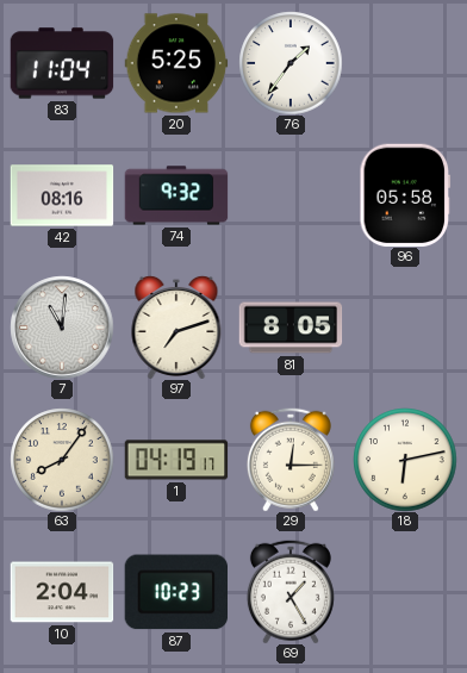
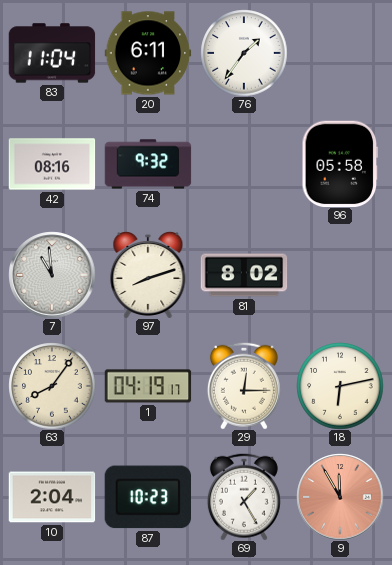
20: 5:25 -> 6:11 (148, 53)
7: 11:01 -> 10:59 (52, 275)
97: 7:12 -> 8:12 (148, 275)
81: 8:05 -> 8:02 (244, 275)
9: none -> 11:55 (340, 497)
